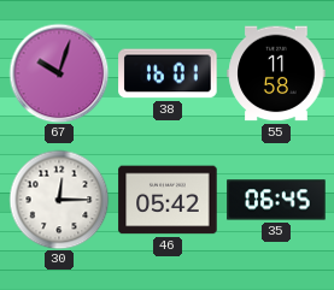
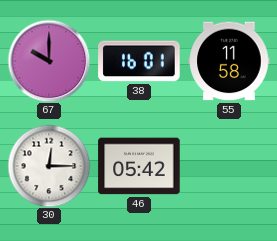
67: 10:03 -> 10:00 (49, 61)
35: 06:45 -> none (276, 200)
